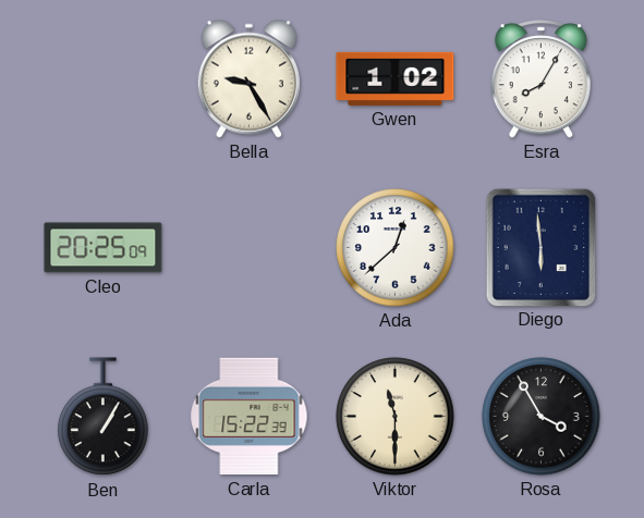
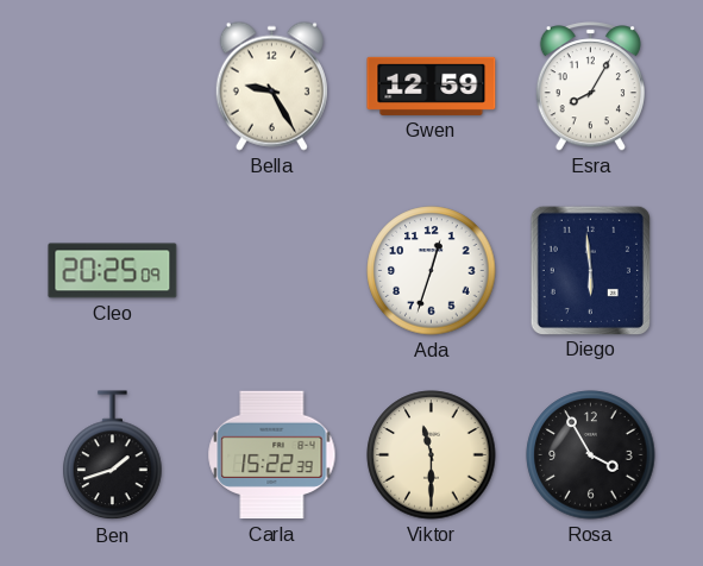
Gwen: 1:02 -> 12:59 (432, 86)
Ada: 12:38 -> 12:33 (432, 271)
Ben: 1:05 -> 1:42 (113, 455)
